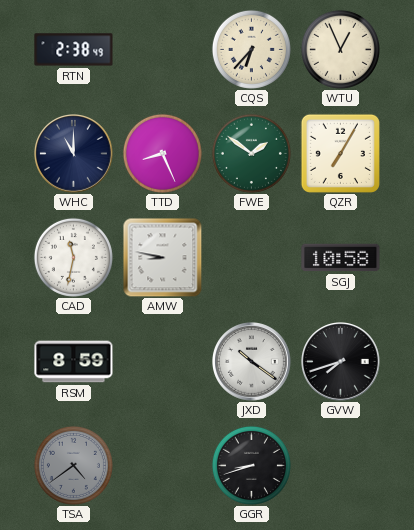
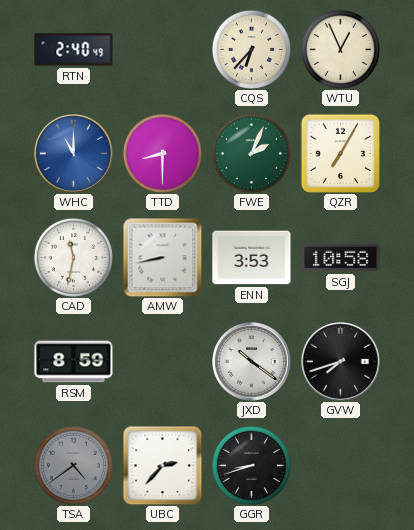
RTN: 2:38 -> 2:40 (74, 50)
WHC dial: navy -> blue (74, 154)
TTD: 8:26 -> 8:30 (162, 153)
FWE: 1:51 -> 2:04 (251, 153)
AMW: 8:47 -> 8:43 (162, 257)
ENN: none -> 3:53 (252, 258)
UBC: none -> 2:37 (162, 465)
